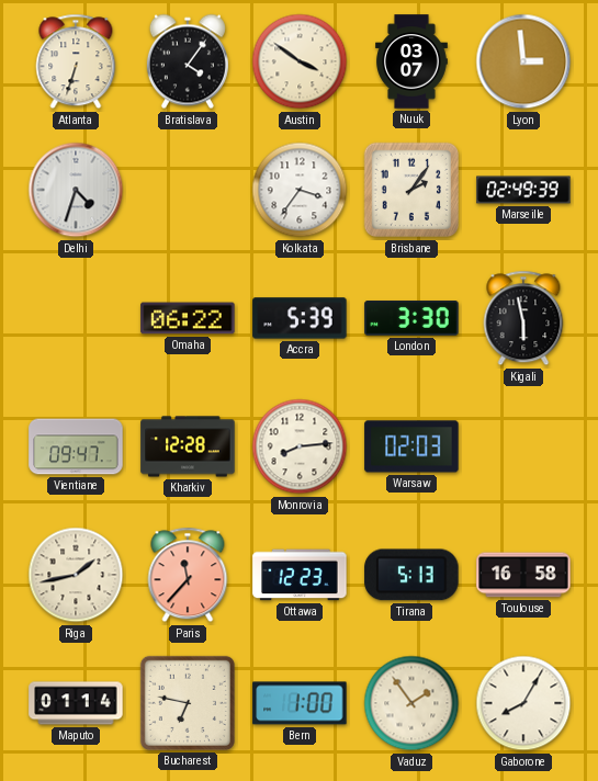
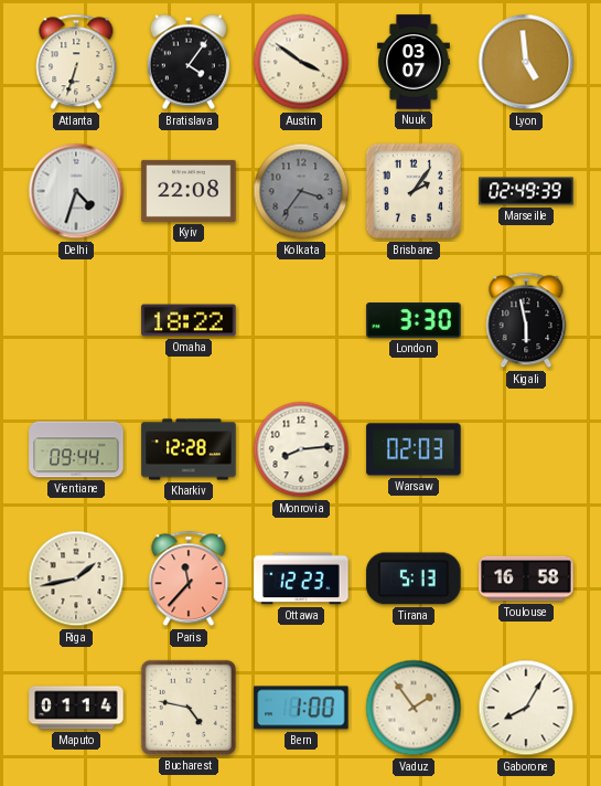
Lyon: 2:59 -> 4:59 (526, 62)
Kyiv: none -> 22:08 (189, 191)
Kolkata dial: white -> grey (301, 191)
Omaha: 06:22 -> 18:22 (189, 320)
Accra: 5:39 -> none (300, 318)
Vientiane: 09:47 -> 09:44 (76, 449)
Bucharest: 6:47 -> 4:47 (189, 708)
